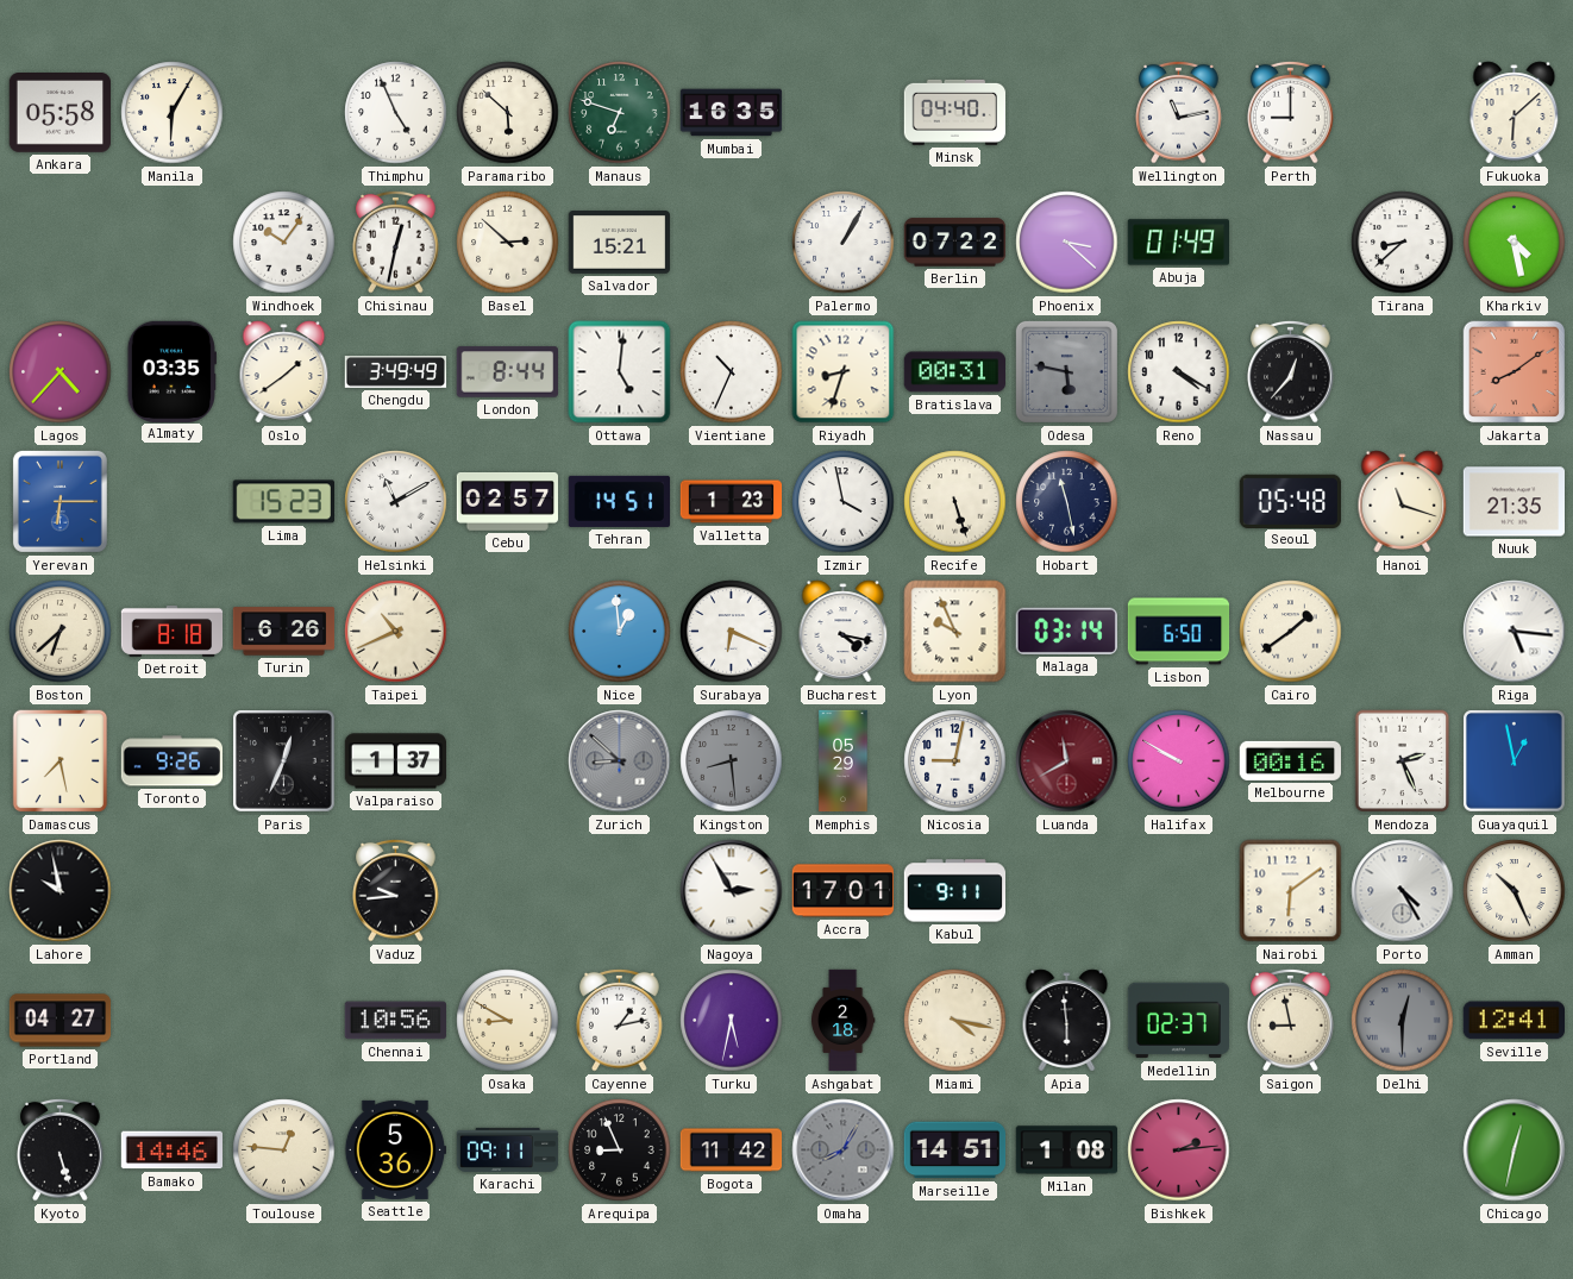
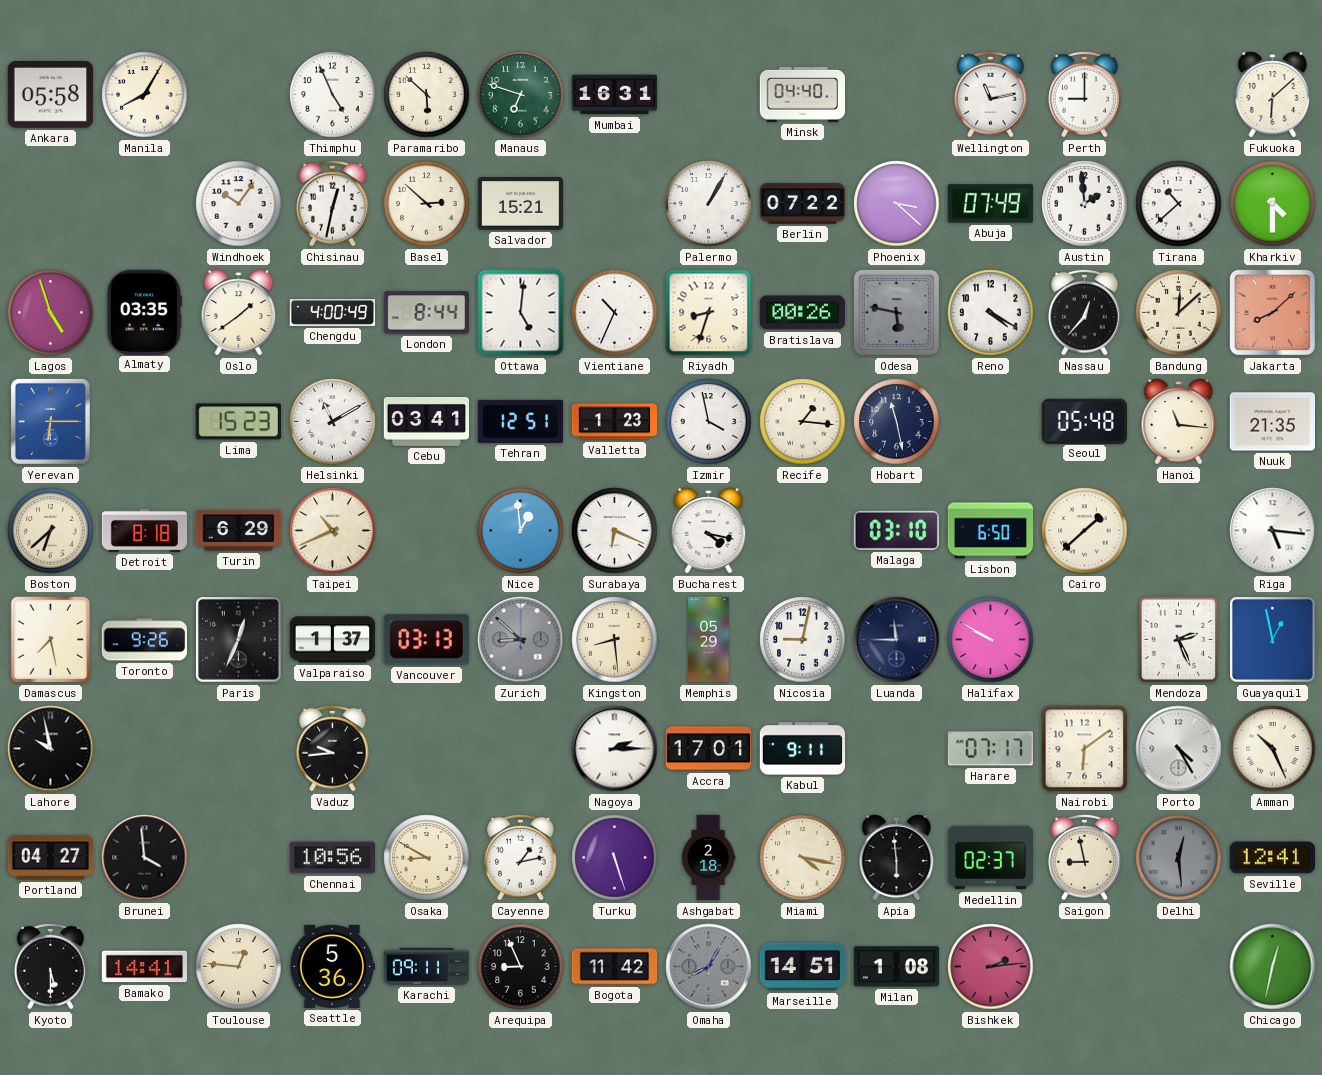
Manila: 6:05 -> 8:05 (145, 95)
Mumbai: 16:35 -> 16:31 (615, 95)
Abuja: 01:49 -> 07:49 (991, 204)
Austin: none -> 1:59 (1085, 204)
Tirana: 8:38 -> 10:38 (1179, 204)
Kharkiv: 4:28 -> 4:30 (1273, 204)
Lagos: 4:37 -> 4:57 (51, 313)
Chengdu: 3:49 -> 4:00 (333, 313)
Bratislava: 00:31 -> 00:26 (802, 313)
Bandung: none -> 12:08 (1179, 313)
Jakarta: 8:09 -> 8:08 (1273, 313)
Cebu: 02:57 -> 03:41 (426, 422)
Tehran: 14:51 -> 12:51 (521, 421)
Recife: 5:27 -> 1:16 (803, 422)
Hanoi: 11:18 -> 11:16 (1179, 422)
Turin: 6:26 -> 6:29 (239, 531)
Lyon: 9:56 -> none (955, 632)
Malaga: 03:14 -> 03:10 (896, 530)
Cairo: 1:39 -> 1:38 (1085, 531)
Vancouver: none -> 03:13 (426, 640)
Kingston dial: grey -> cream (615, 640)
Luanda: 11:40 -> 11:45 (897, 640)
Luanda dial: burgundy -> navy (897, 640)
Melbourne: 00:16 -> none (1290, 760)
Nagoya: 2:55 -> 2:15 (615, 749)
Harare: none -> 07:17 (990, 749)
Brunei: none -> 3:59 (145, 858)
Turku: 5:32 -> 5:27 (615, 858)
Delhi: 12:30 -> 12:29 (1179, 858)
Kyoto: 5:27 -> 5:30 (51, 966)
Bamako: 14:46 -> 14:41 (145, 967)
